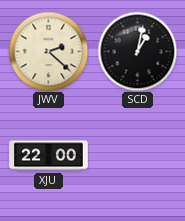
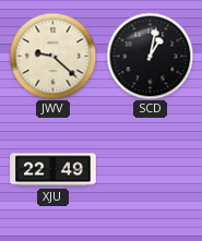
JWV: 2:22 -> 9:22 (52, 56)
XJU: 22:00 -> 22:49 (54, 170)
